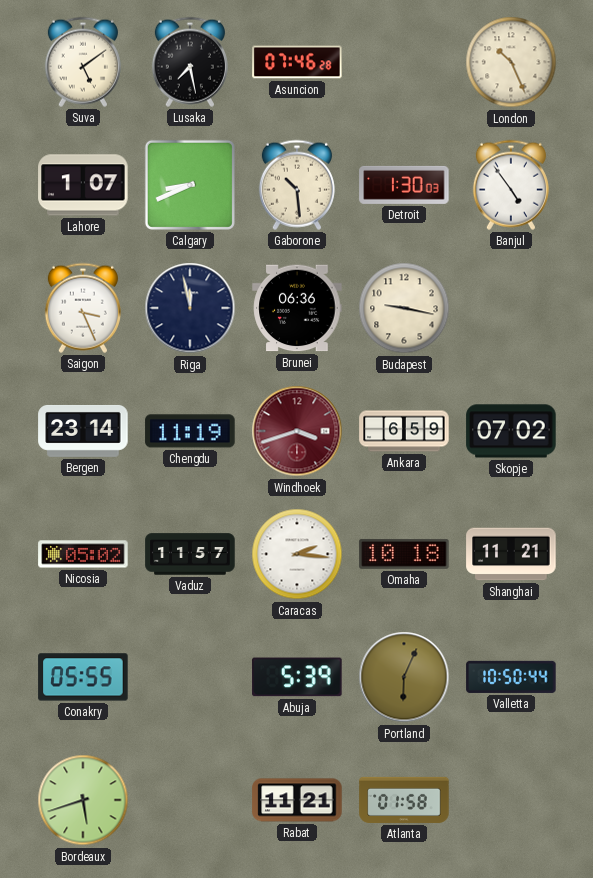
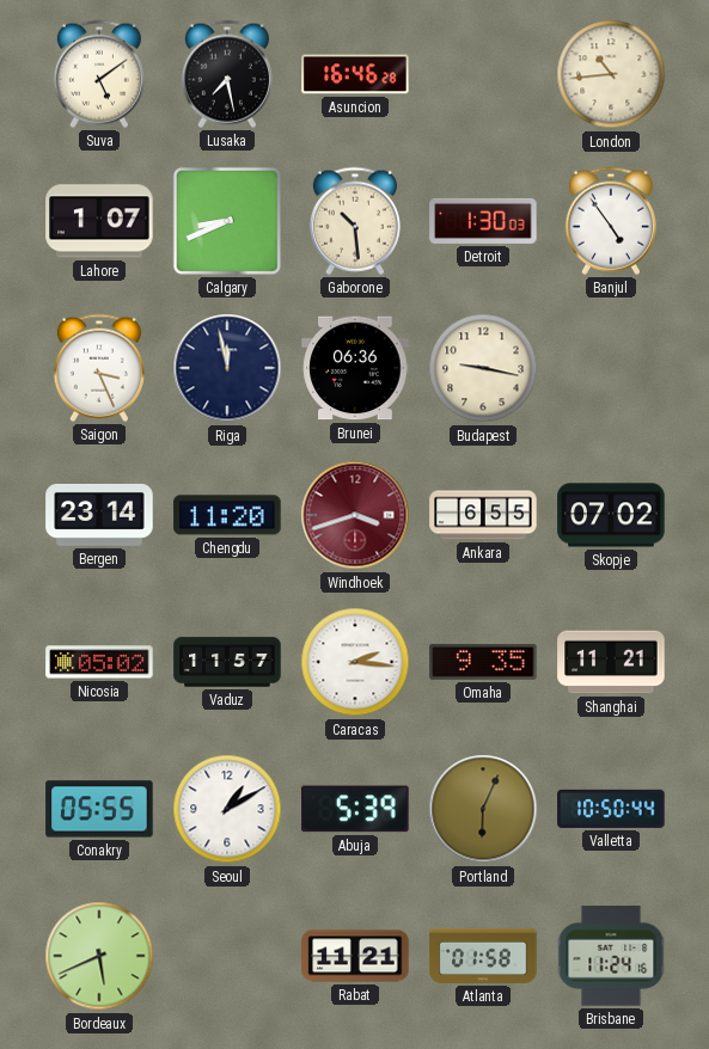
Asuncion: 07:46 -> 16:46 (355, 74)
London: 10:26 -> 10:44 (611, 74)
Chengdu: 11:19 -> 11:20 (227, 515)
Ankara: 6:59 -> 6:55 (483, 515)
Omaha: 10:18 -> 9:35 (483, 662)
Seoul: none -> 1:10 (227, 809)
Bordeaux: 5:42 -> 5:41 (99, 956)
Brisbane: none -> 11:24 (611, 956)
